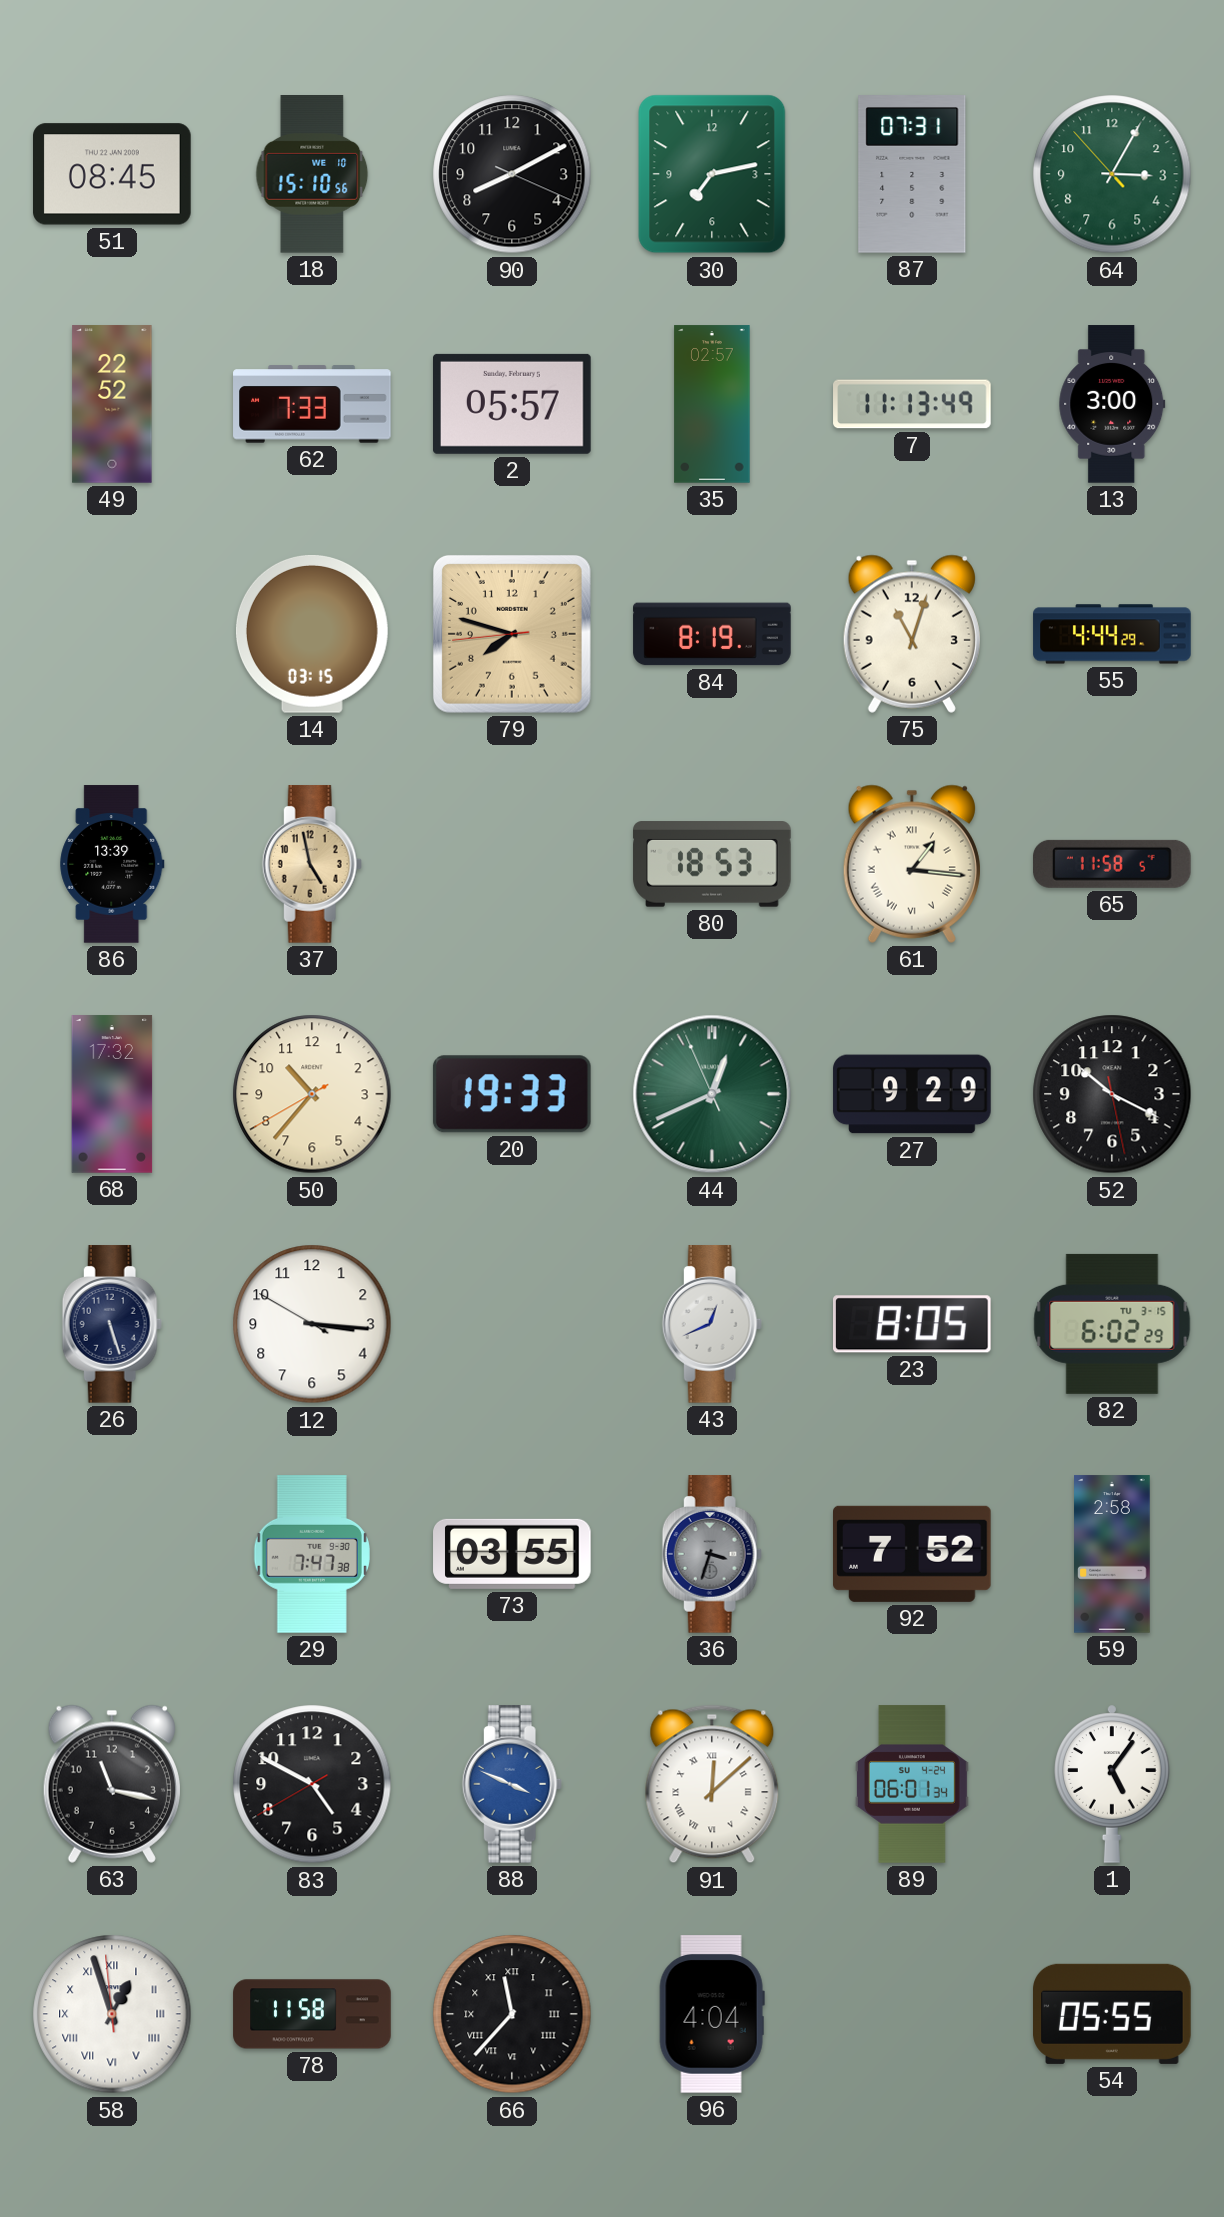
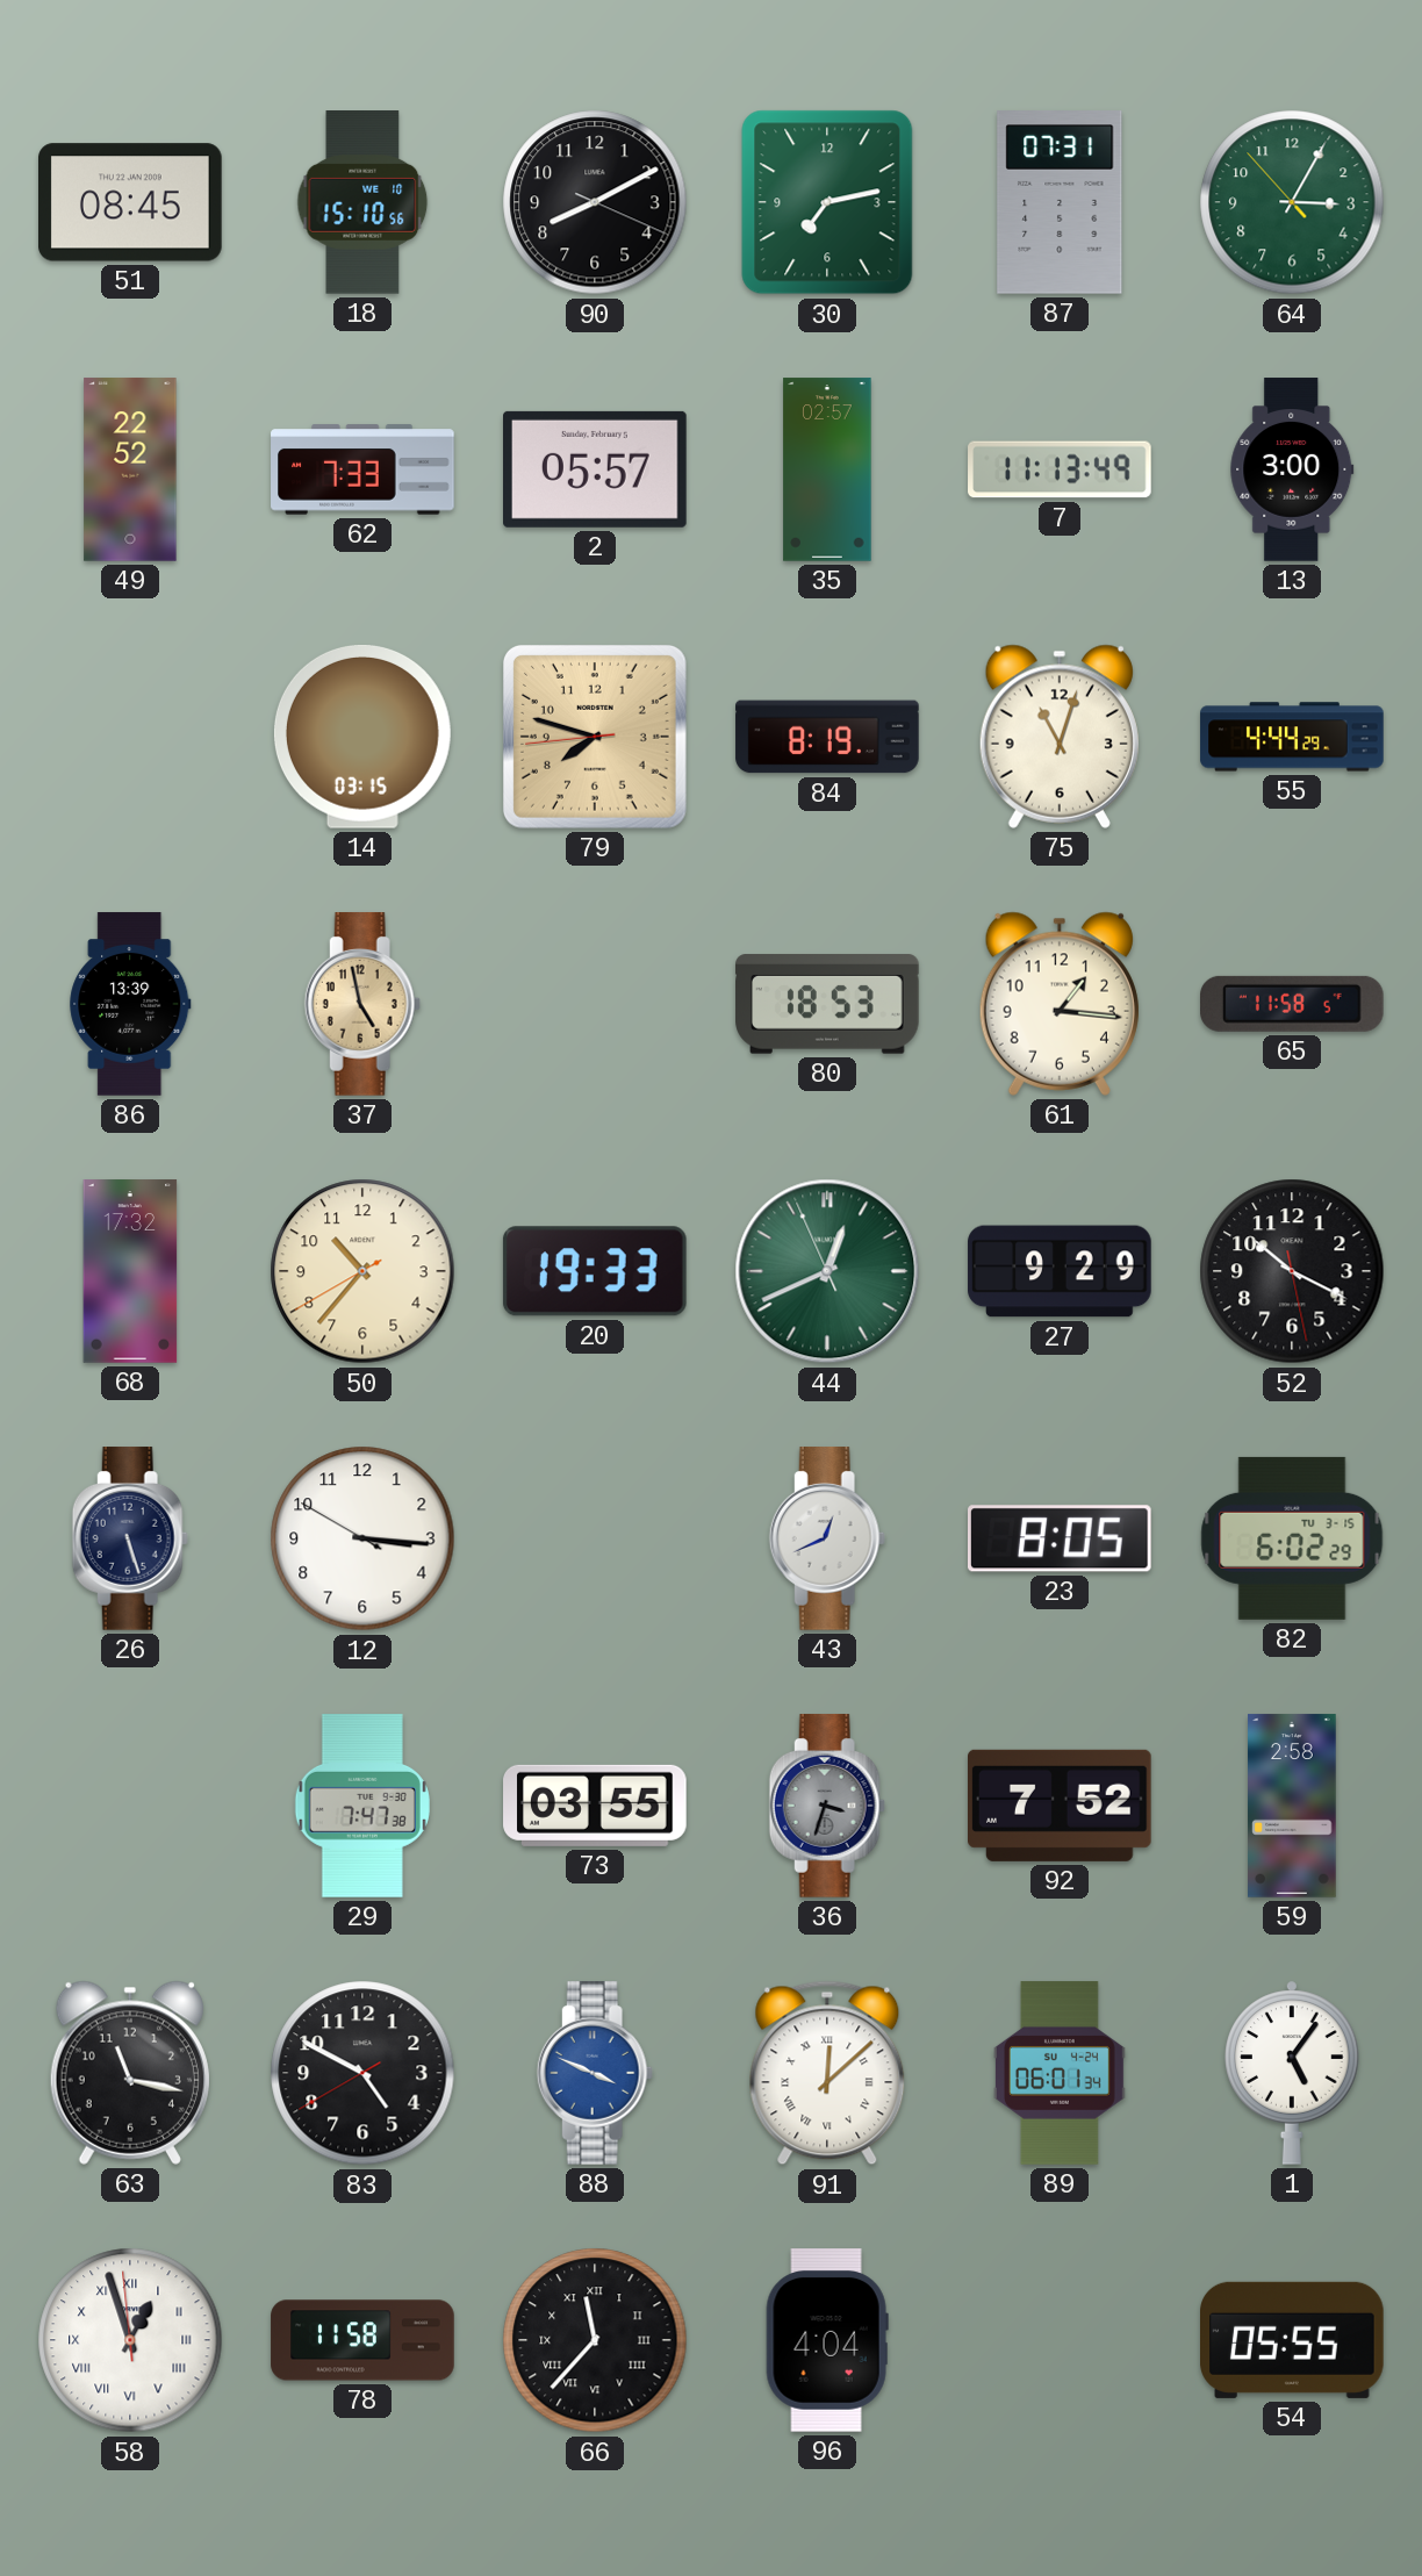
61 numerals: Roman -> Arabic (1060, 1004)
